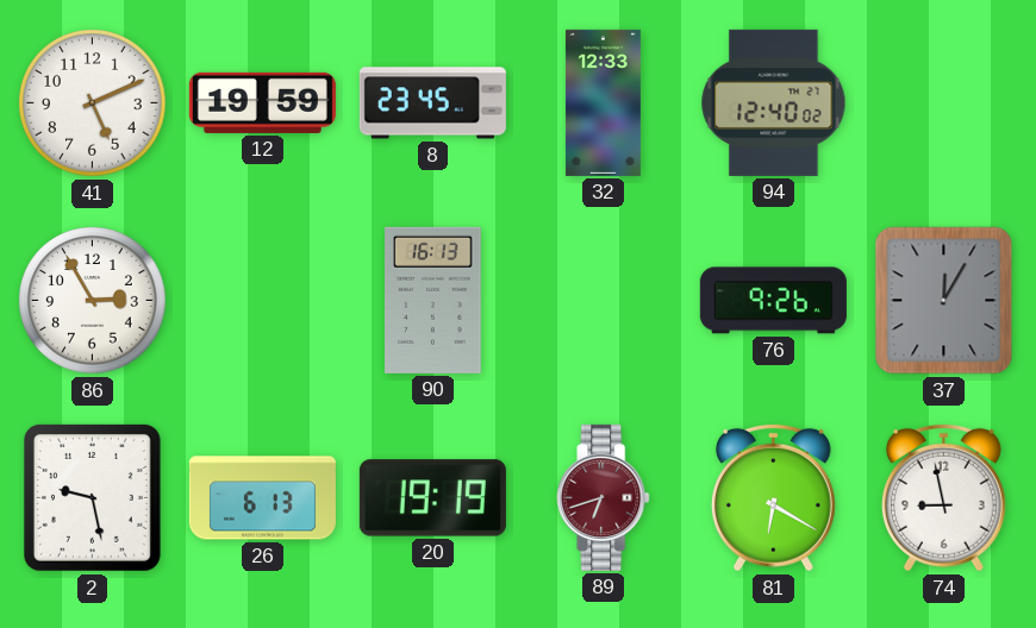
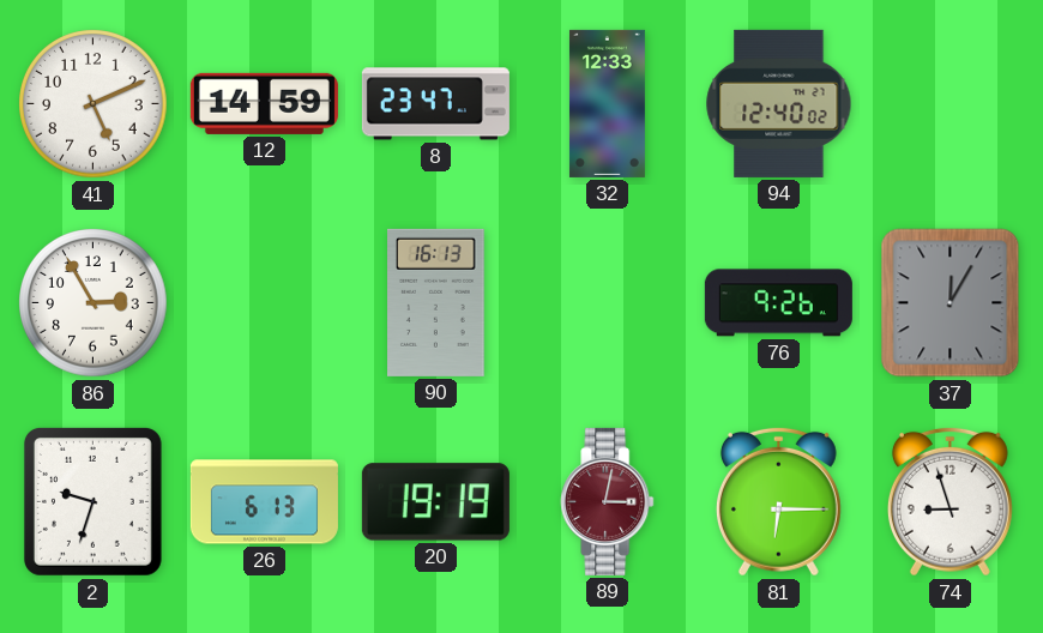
12: 19:59 -> 14:59 (264, 103)
8: 23:45 -> 23:47 (435, 104)
2: 9:28 -> 9:33 (92, 501)
89: 6:42 -> 3:02 (608, 501)
81: 6:20 -> 6:15 (778, 501)
74: 8:58 -> 8:57 (949, 501)
